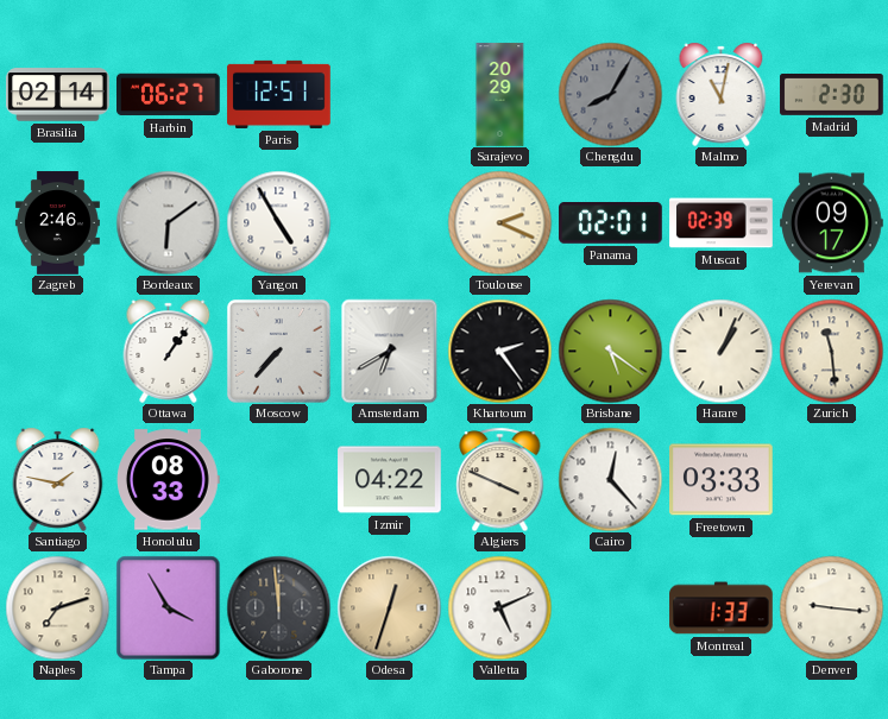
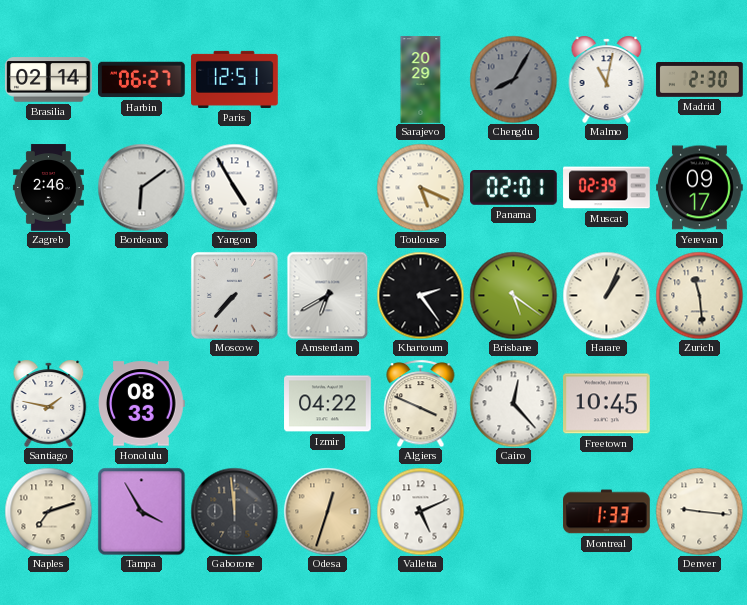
Toulouse: 2:19 -> 5:19 (420, 187)
Ottawa: 1:06 -> none (169, 351)
Freetown: 03:33 -> 10:45 (607, 404)
